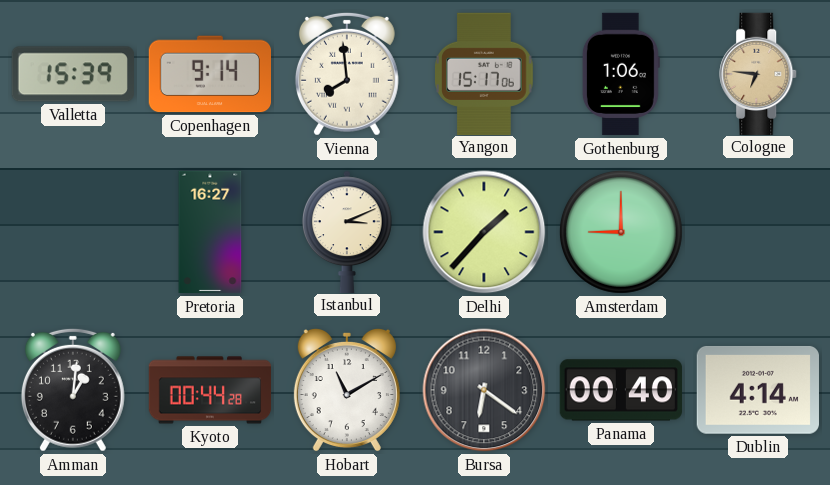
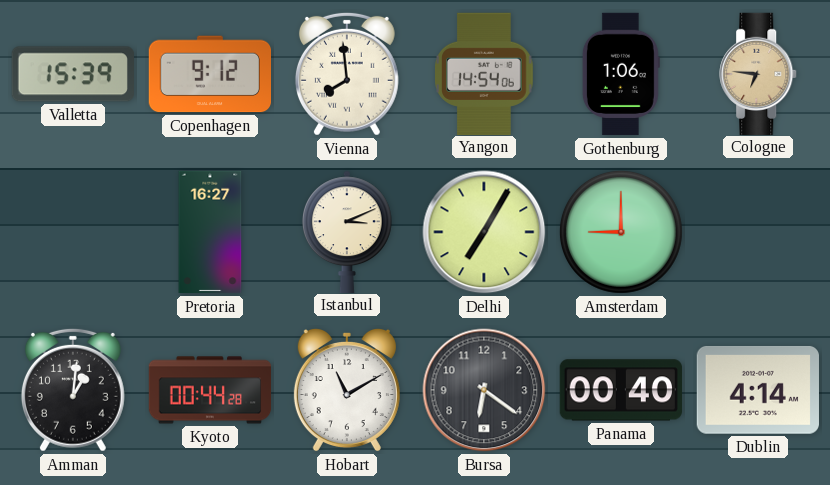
Copenhagen: 9:14 -> 9:12 (209, 74)
Yangon: 15:17 -> 14:54 (484, 73)
Delhi: 1:37 -> 7:05 (484, 232)
